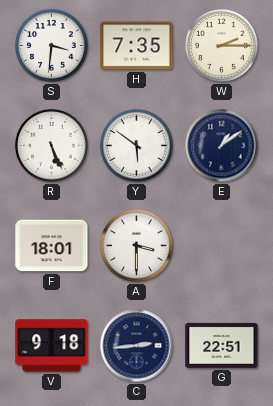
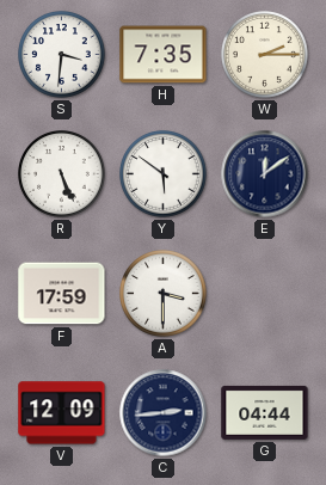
E: 1:09 -> 12:09 (265, 174)
F: 18:01 -> 17:59 (62, 294)
V: 9:18 -> 12:09 (62, 413)
G: 22:51 -> 04:44 (265, 412)
